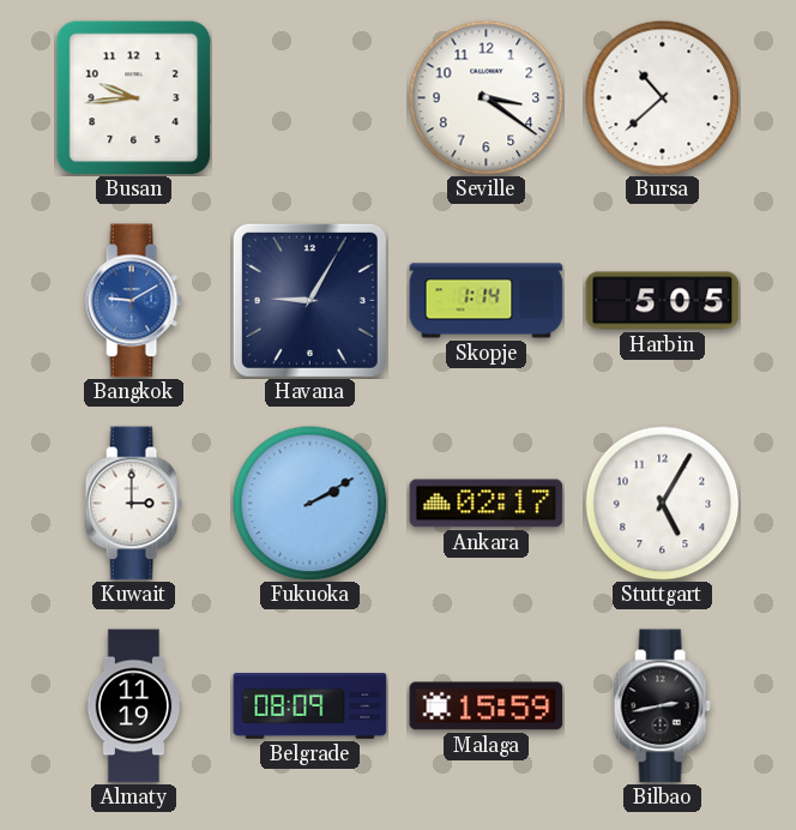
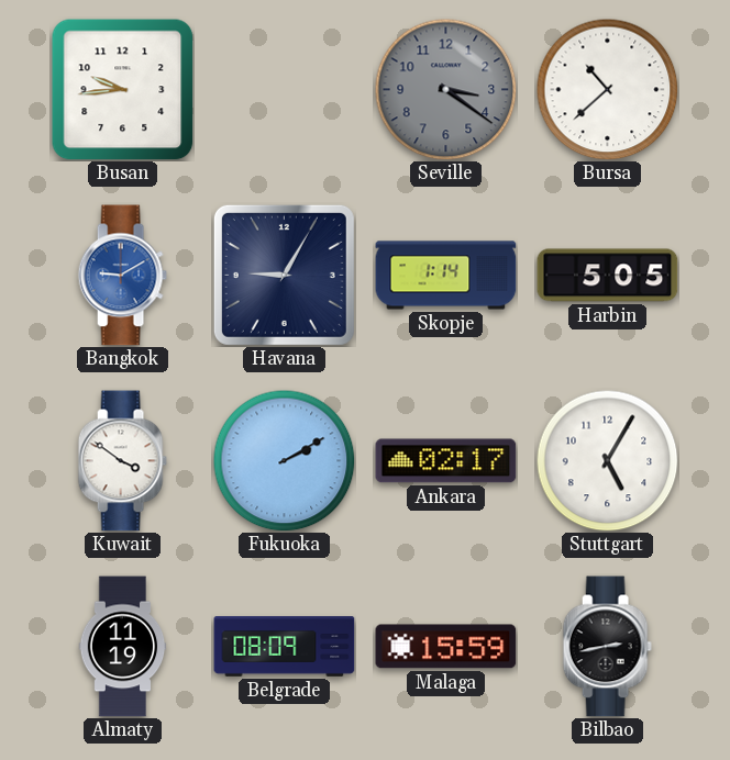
Seville dial: white -> grey (445, 89)
Kuwait: 3:00 -> 3:51 (122, 461)
